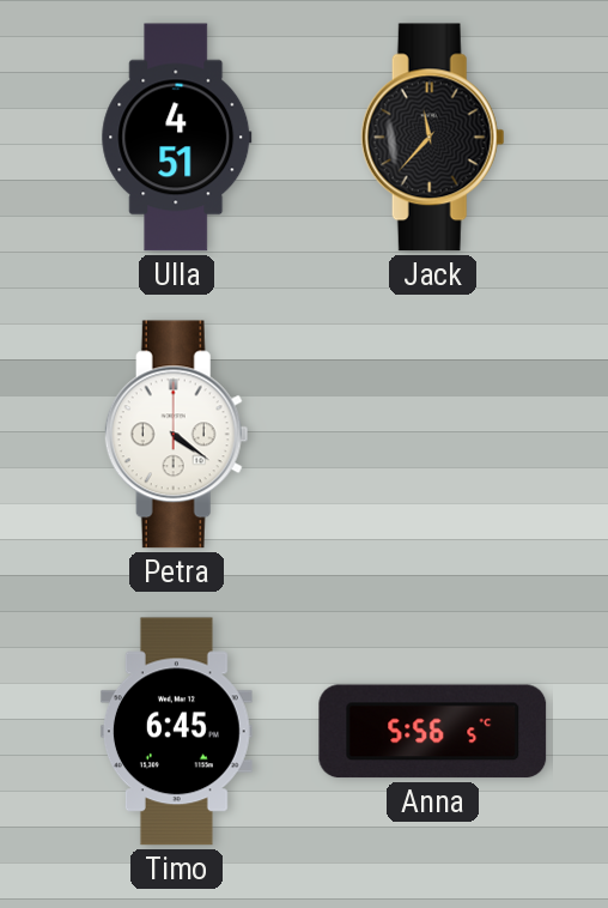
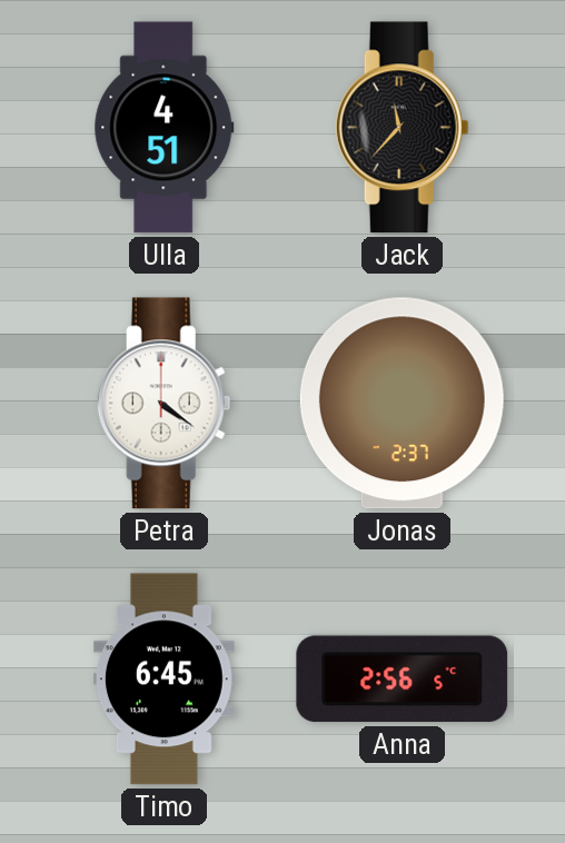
Jonas: none -> 2:37 (402, 404)
Anna: 5:56 -> 2:56 (403, 680)
